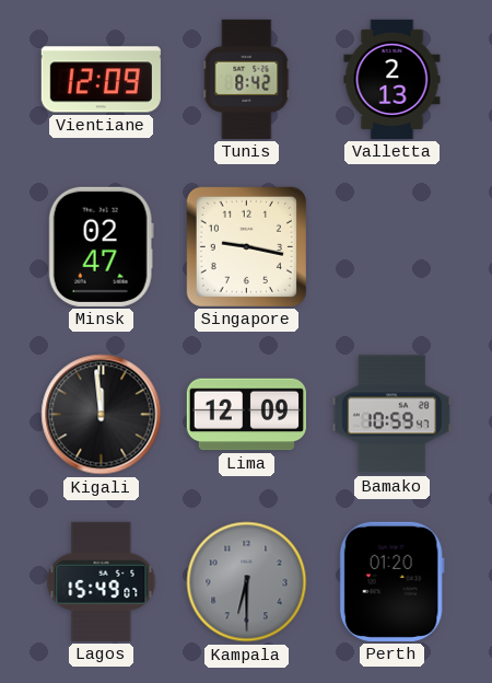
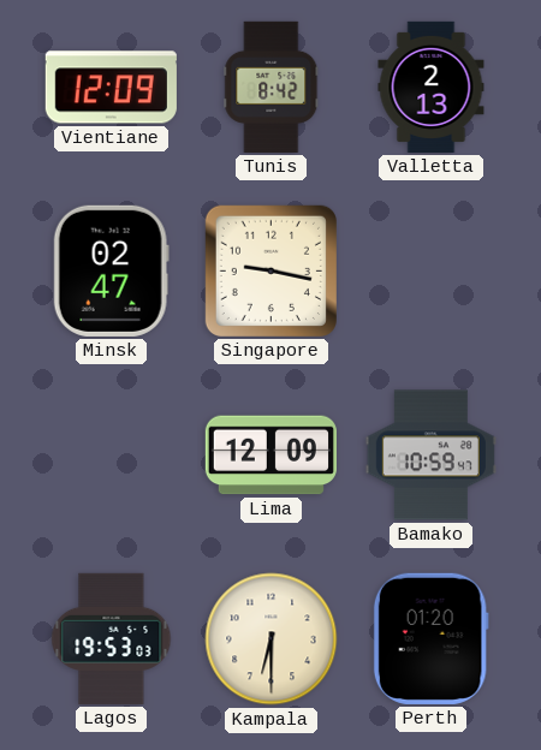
Kigali: 11:59 -> none (102, 415)
Lagos: 15:49 -> 19:53 (112, 638)
Kampala dial: grey -> cream (272, 639)
